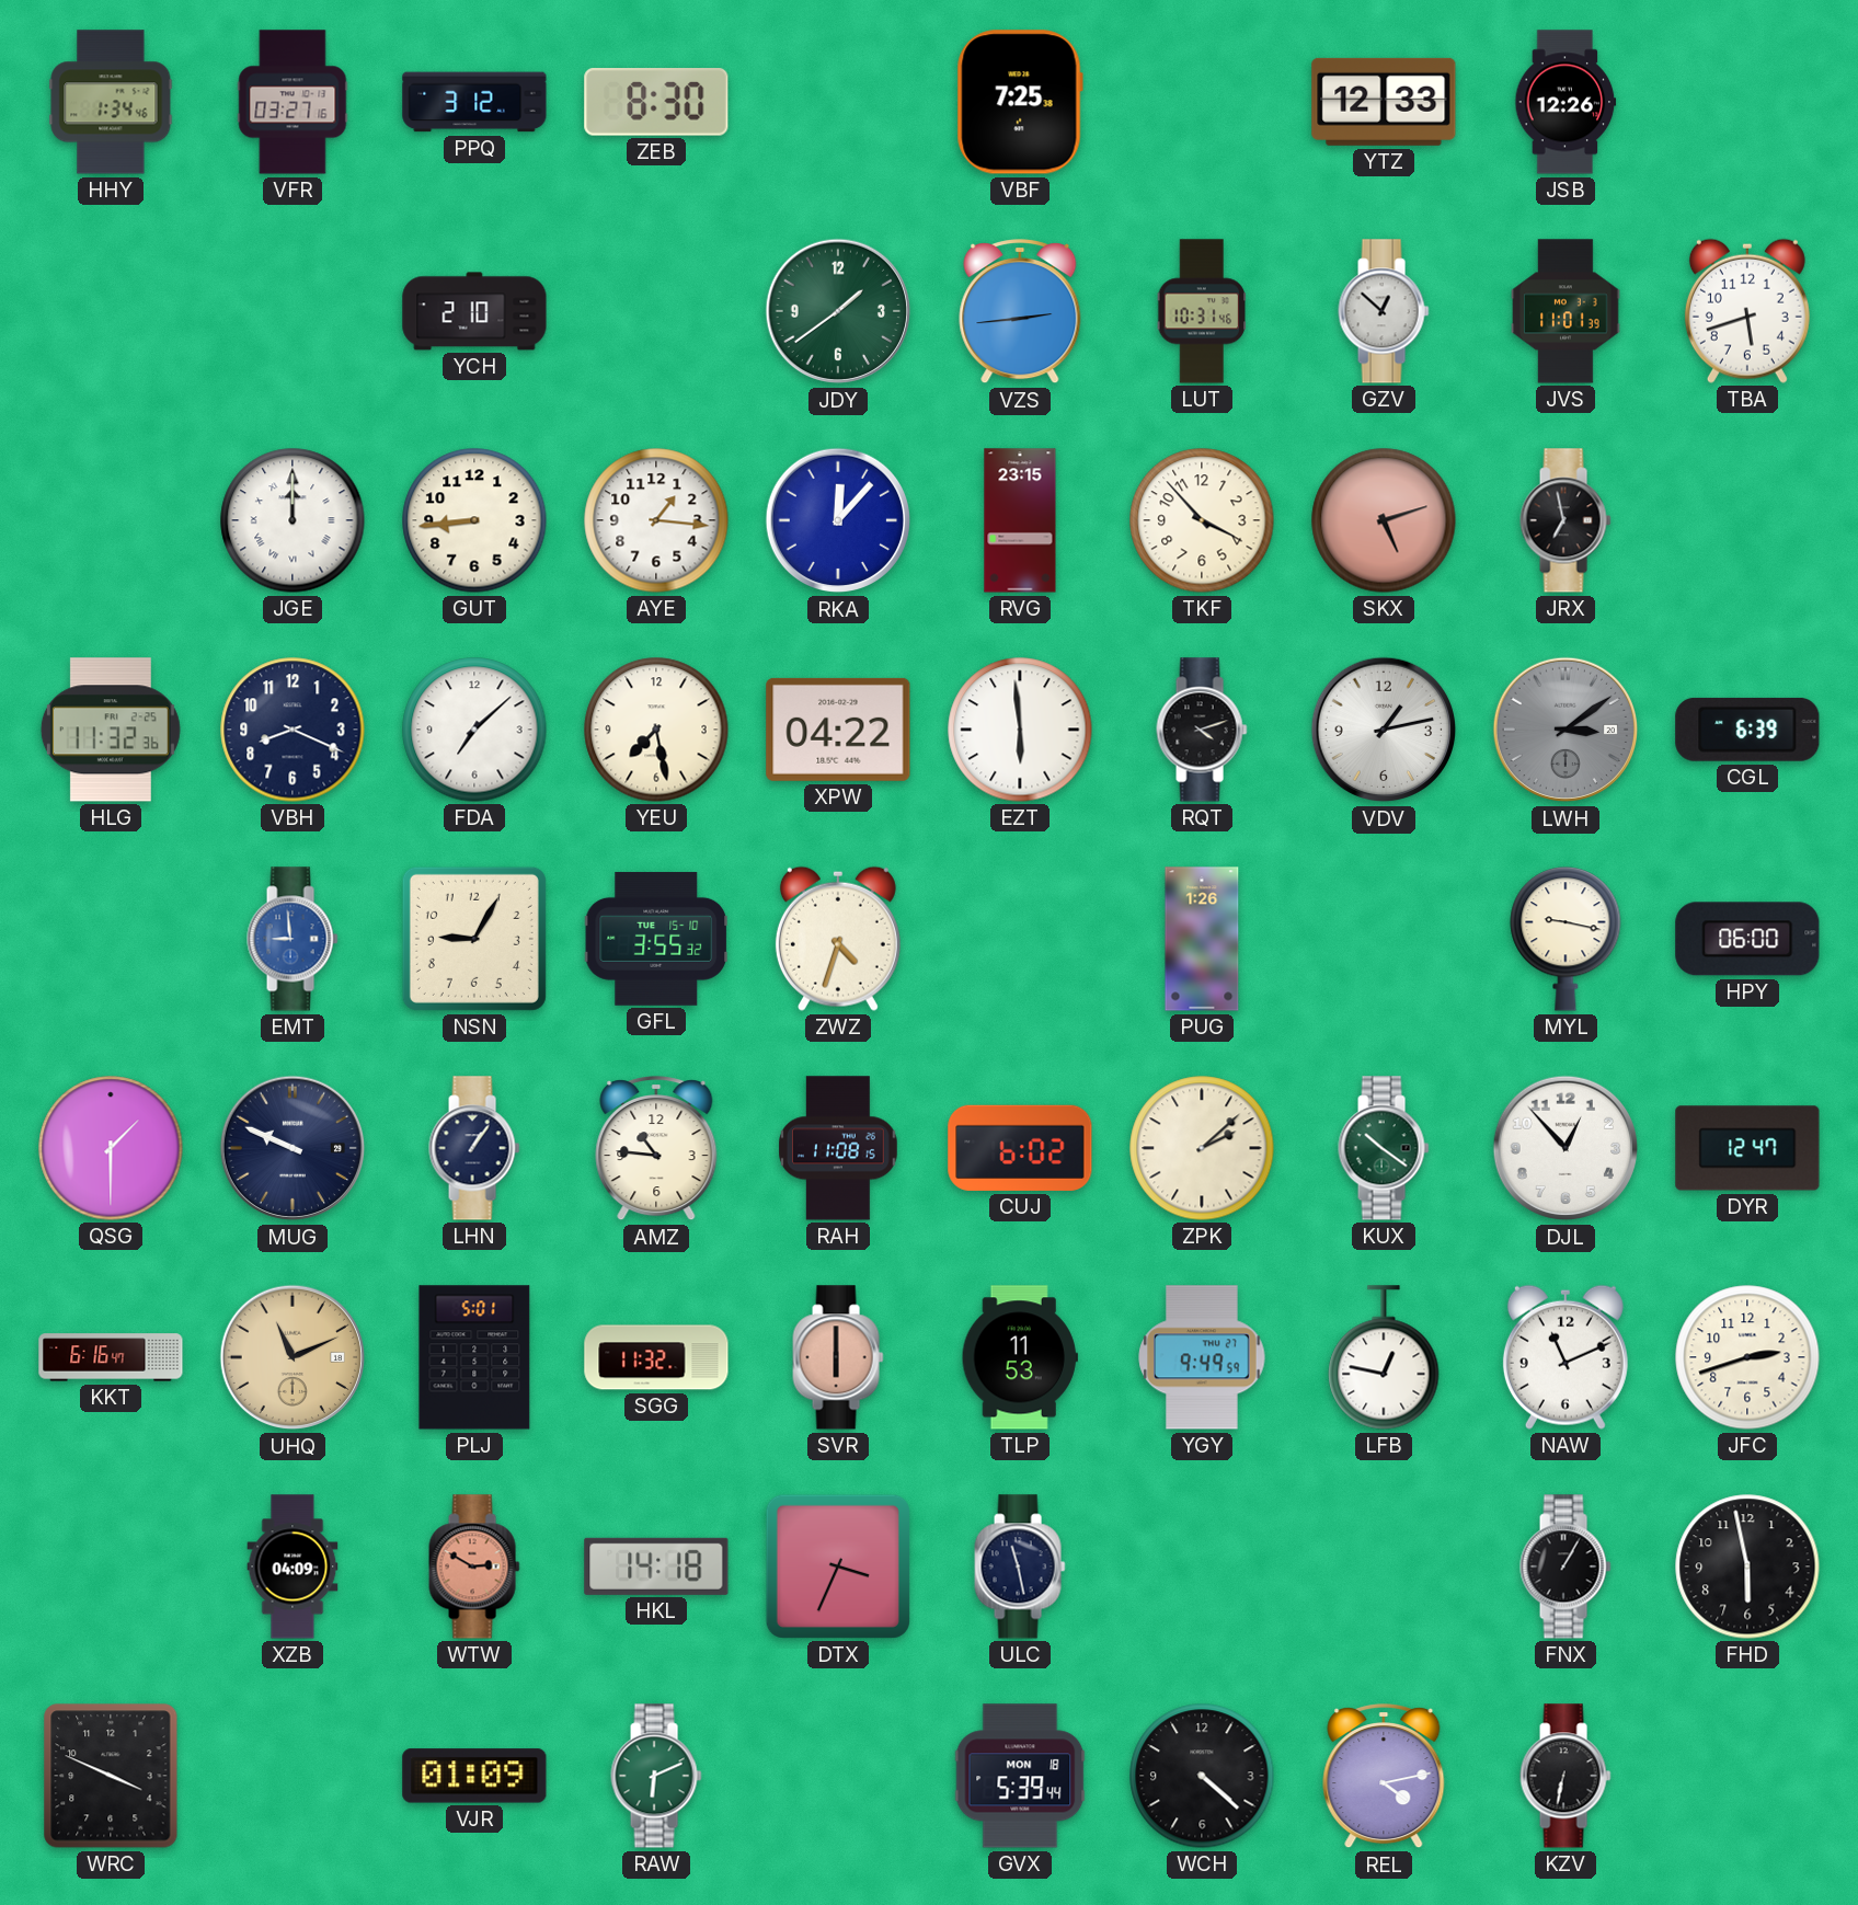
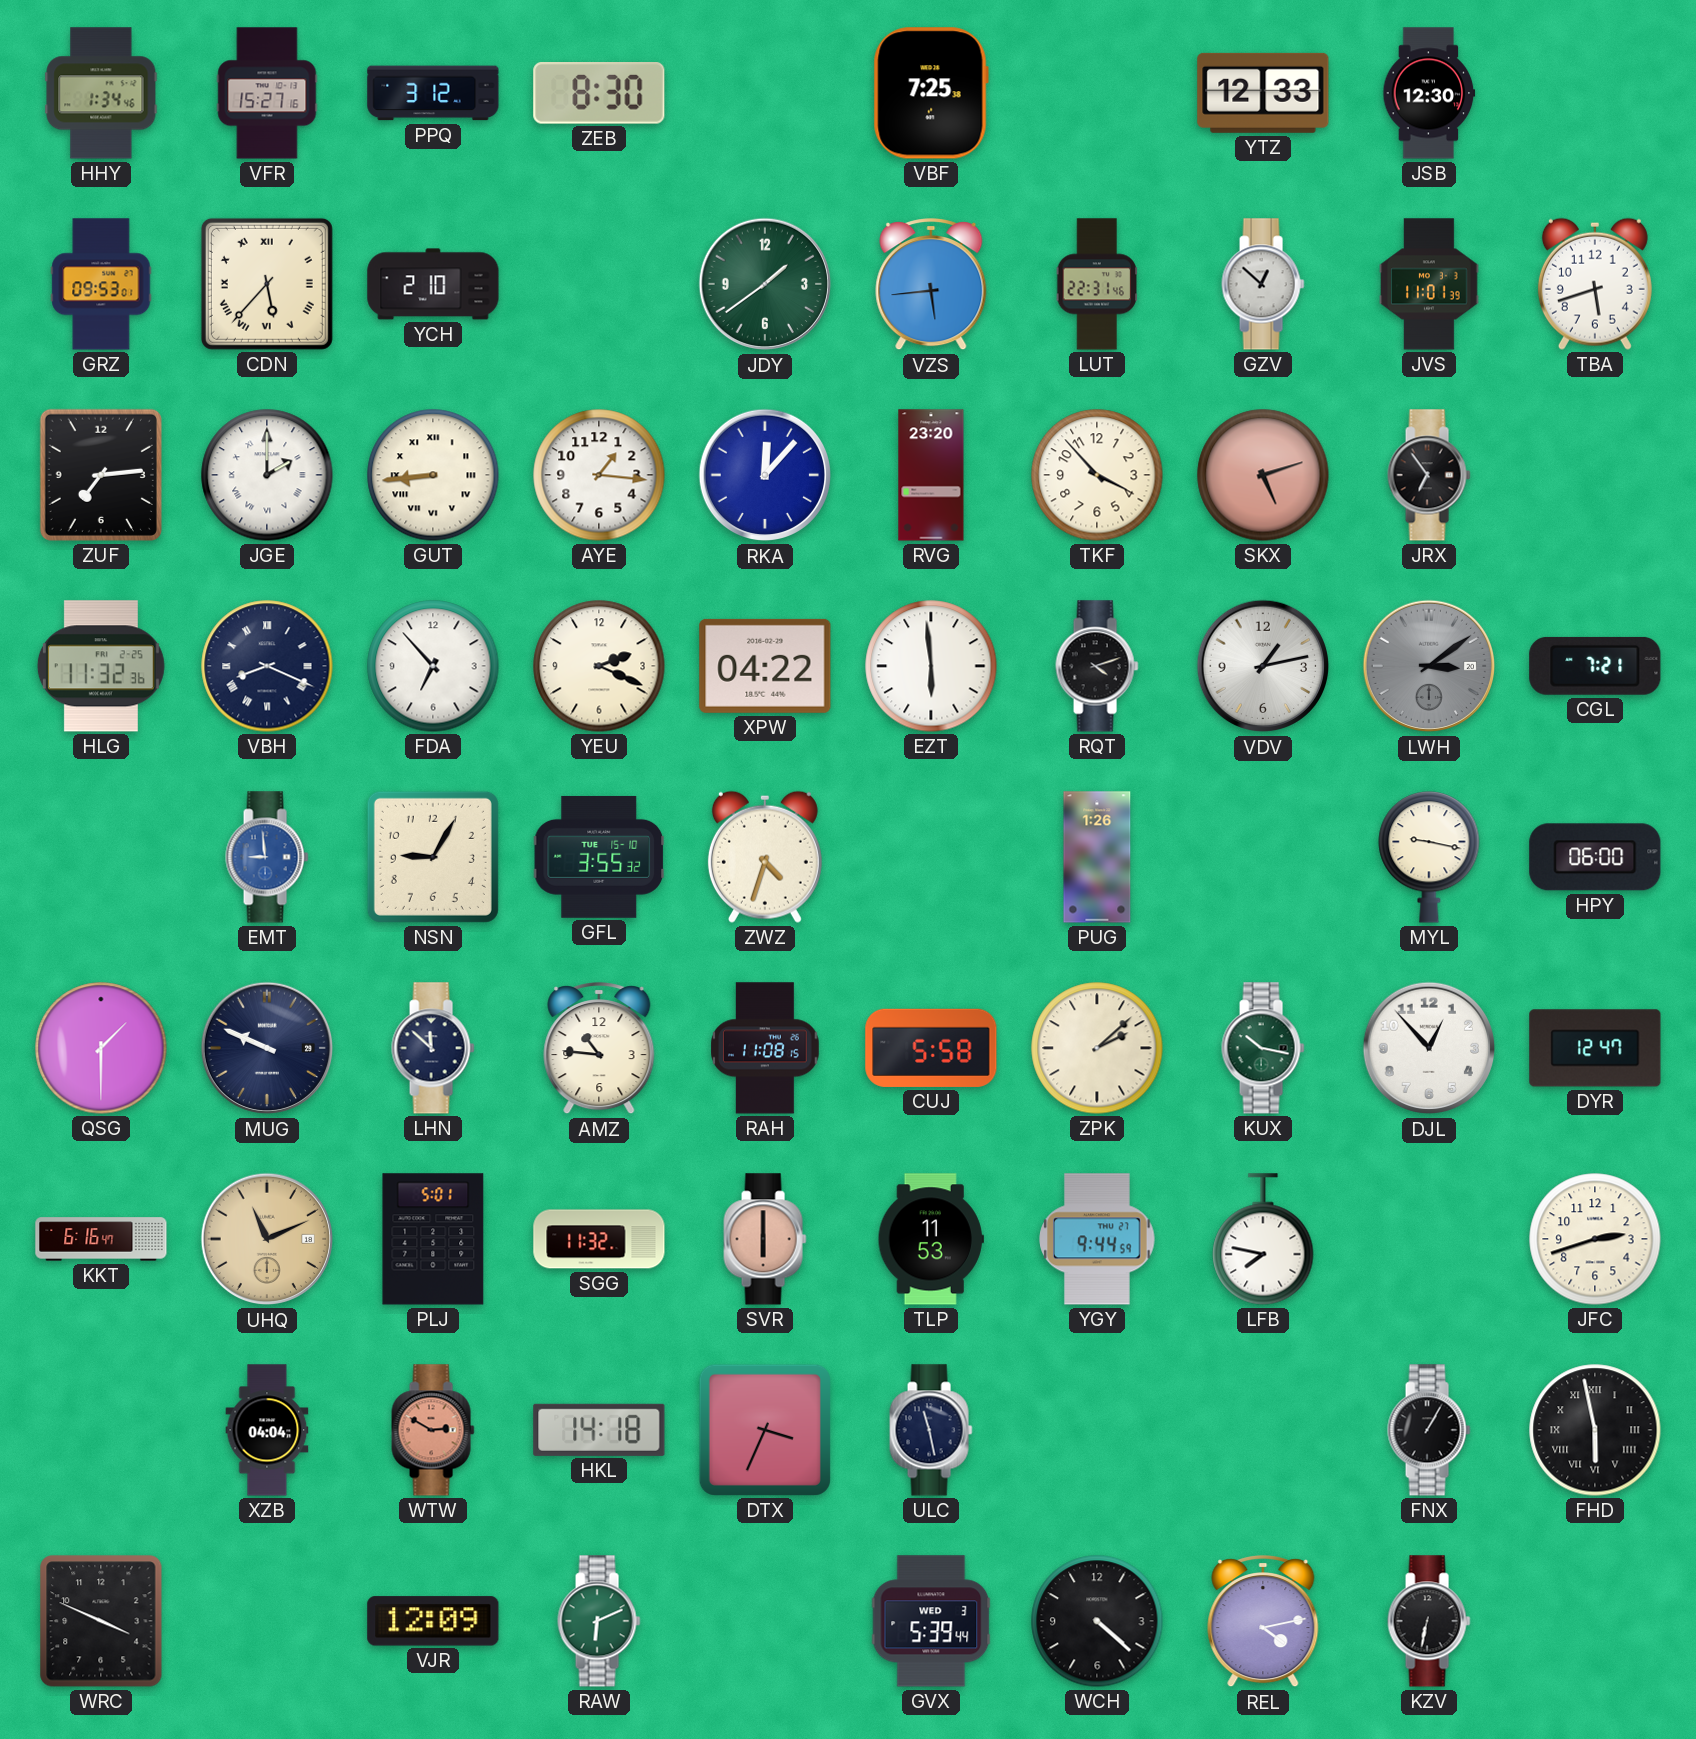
VFR: 03:27 -> 15:27 (267, 93)
JSB: 12:26 -> 12:30 (1429, 93)
GRZ: none -> 09:53 (101, 284)
CDN: none -> 5:37 (267, 284)
VZS: 2:44 -> 5:44 (931, 285)
LUT: 10:31 -> 22:31 (1097, 284)
ZUF: none -> 7:14 (101, 475)
JGE: 12:00 -> 2:00 (267, 475)
GUT numerals: Arabic -> Roman (433, 475)
RVG: 23:15 -> 23:20 (931, 475)
JRX: 6:58 -> 6:54 (1429, 475)
VBH numerals: Arabic -> Roman (267, 666)
FDA: 7:08 -> 6:53 (433, 666)
YEU: 7:28 -> 2:19 (599, 666)
CGL: 6:39 -> 7:21 (1595, 666)
LHN: 1:06 -> 11:52 (433, 1048)
CUJ: 6:02 -> 5:58 (931, 1048)
KUX: 10:21 -> 10:17 (1263, 1048)
YGY: 9:49 -> 9:44 (1097, 1239)
LFB: 12:47 -> 7:47 (1263, 1239)
NAW: 11:11 -> none (1565, 1357)
XZB: 04:09 -> 04:04 (267, 1430)
FHD numerals: Arabic -> Roman (1595, 1430)
VJR: 01:09 -> 12:09 (433, 1621)
GVX date: MON 18 -> WED 3 (931, 1621)
